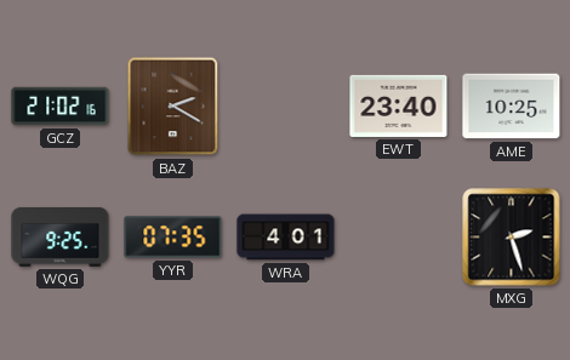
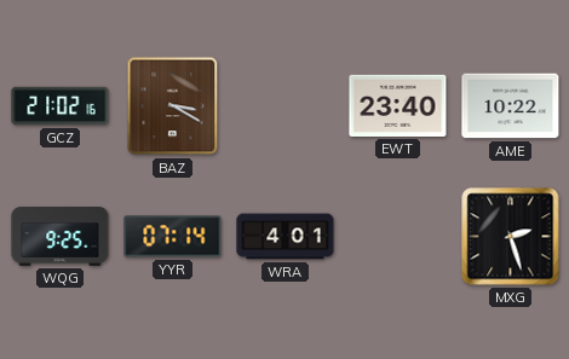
BAZ: 2:20 -> 3:20 (173, 106)
AME: 10:25 -> 10:22 (511, 106)
YYR: 07:35 -> 07:14 (173, 237)
